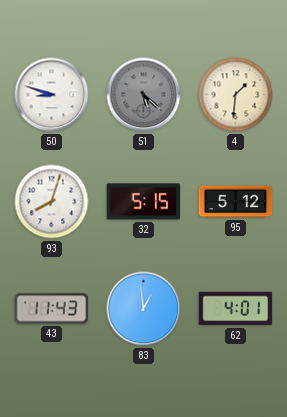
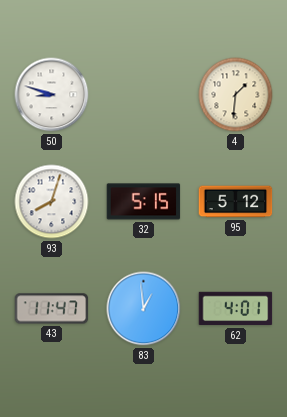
51: 5:22 -> none (144, 95)
43: 11:43 -> 11:47 (52, 309)
